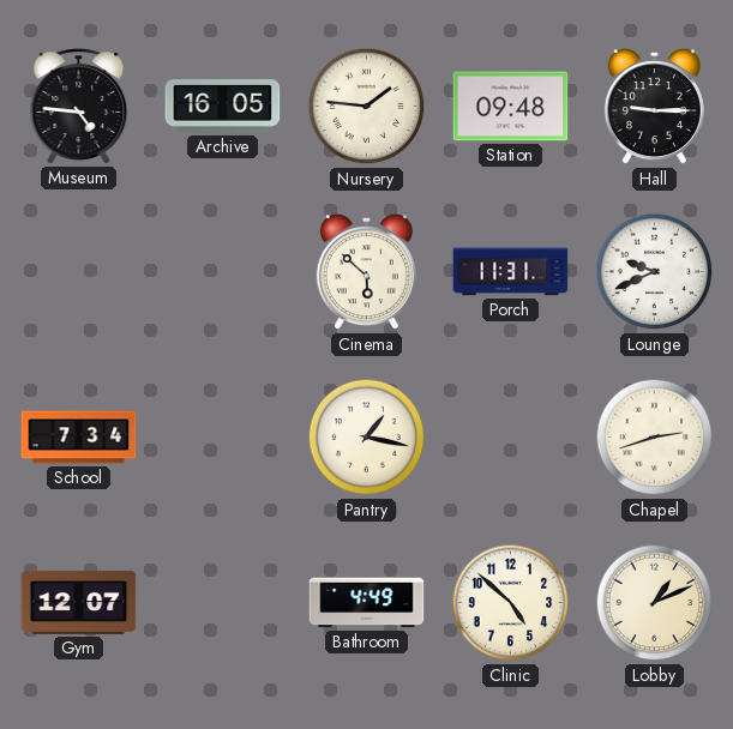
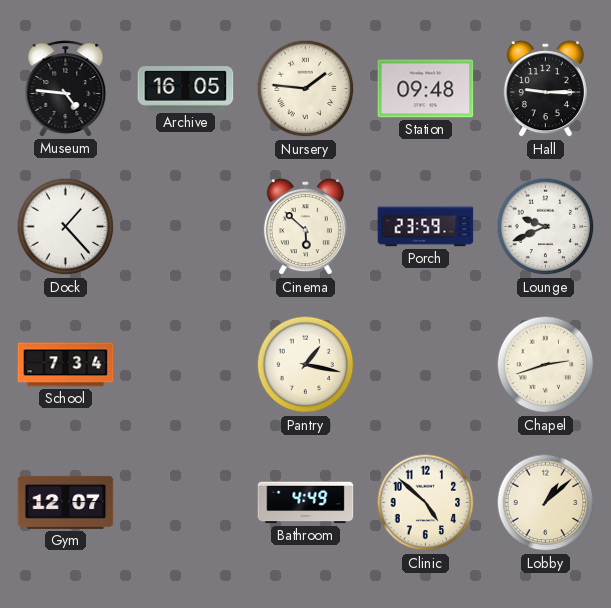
Dock: none -> 1:23 (66, 227)
Porch: 11:31 -> 23:59 (426, 227)
Lobby: 1:11 -> 1:08 (546, 503)
